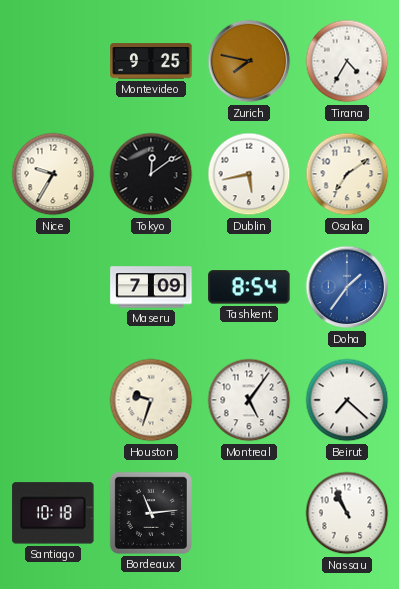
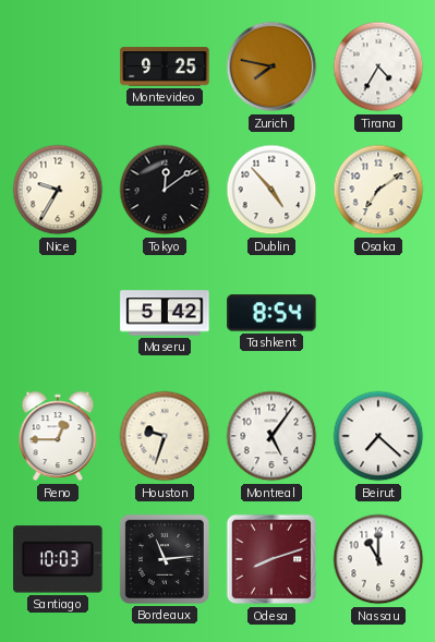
Dublin: 5:43 -> 4:53 (271, 190)
Maseru: 7:09 -> 5:42 (165, 313)
Doha: 1:36 -> none (347, 287)
Reno: none -> 12:45 (58, 436)
Santiago: 10:18 -> 10:03 (58, 559)
Odesa: none -> 8:12 (271, 559)
Nassau: 10:56 -> 11:00 (378, 559)
